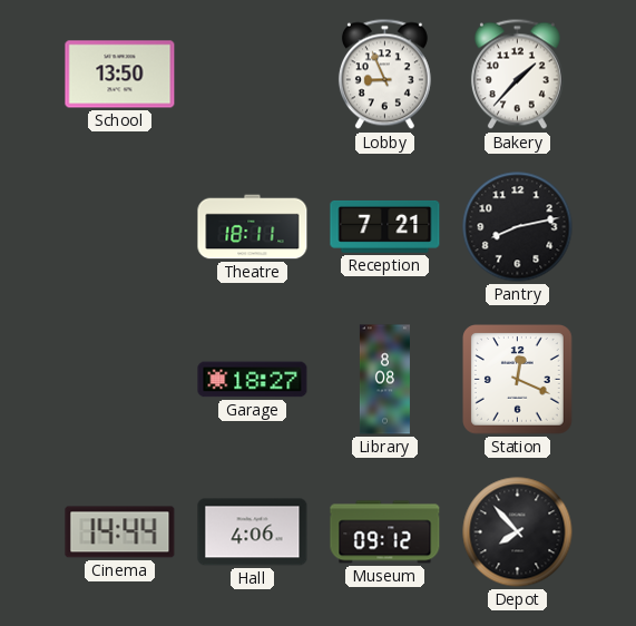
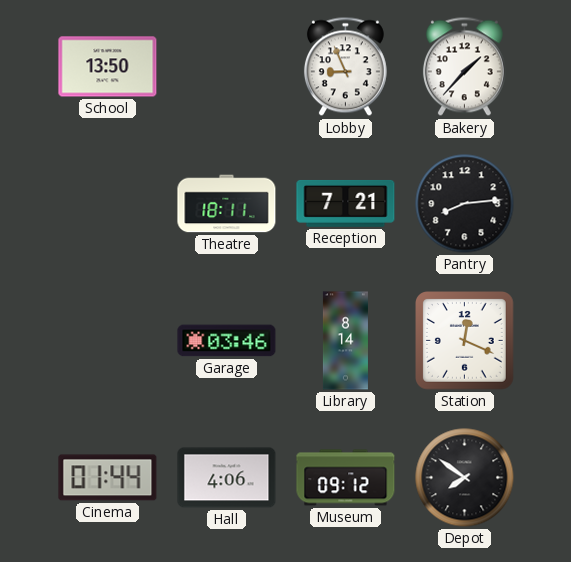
Pantry: 8:13 -> 8:14 (465, 204)
Garage: 18:27 -> 03:46 (227, 341)
Library: 8:08 -> 8:14 (345, 341)
Cinema: 14:44 -> 01:44 (108, 478)
Depot: 7:53 -> 7:51 (465, 478)
